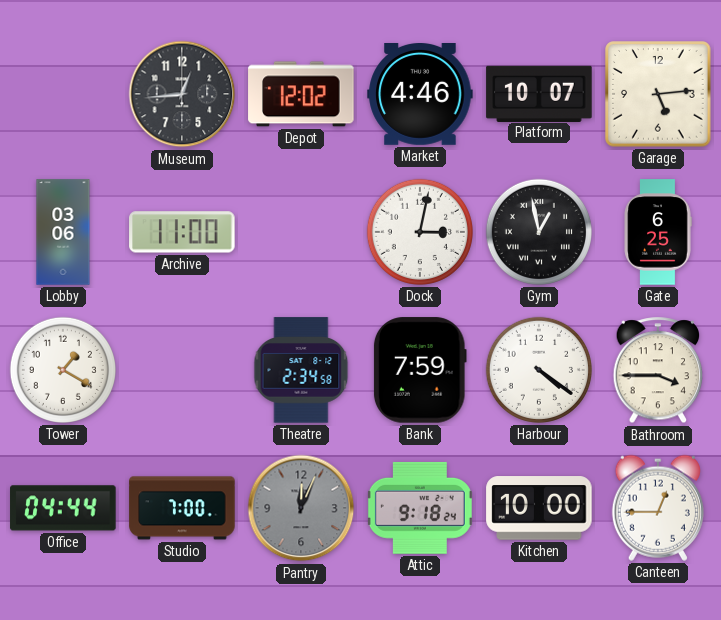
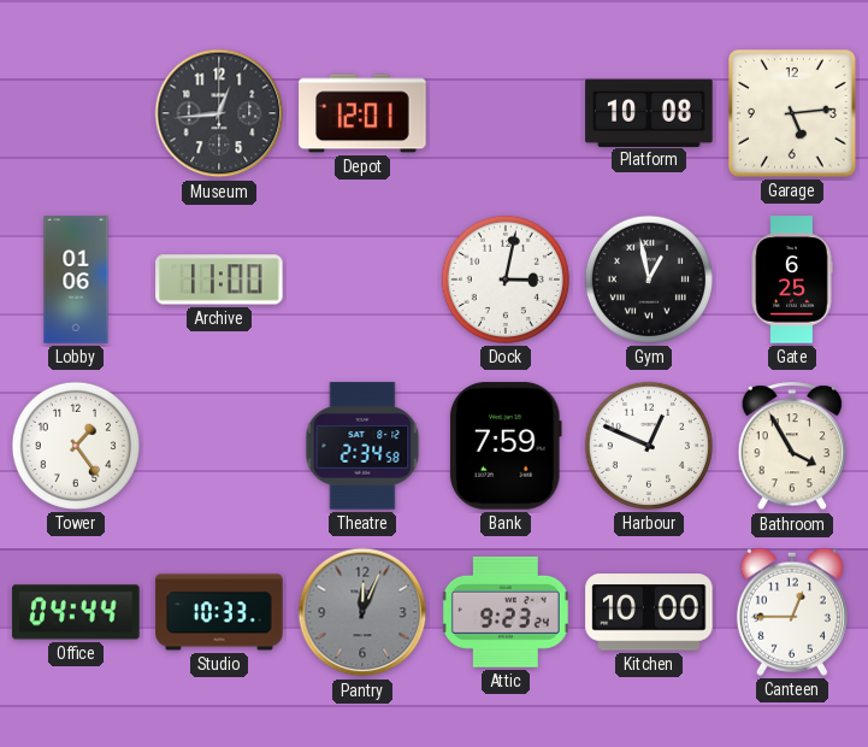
Depot: 12:02 -> 12:01 (362, 113)
Market: 4:46 -> none (420, 95)
Platform: 10:07 -> 10:08 (649, 112)
Lobby: 03:06 -> 01:06 (76, 280)
Tower: 1:20 -> 1:24 (76, 446)
Harbour: 4:21 -> 12:49 (649, 446)
Bathroom: 3:45 -> 3:55 (792, 447)
Studio: 7:00 -> 10:33 (219, 612)
Attic: 9:18 -> 9:23 (506, 612)
